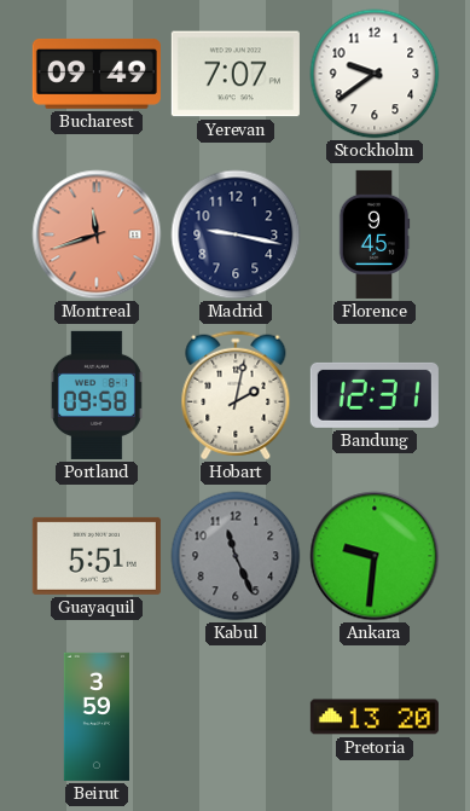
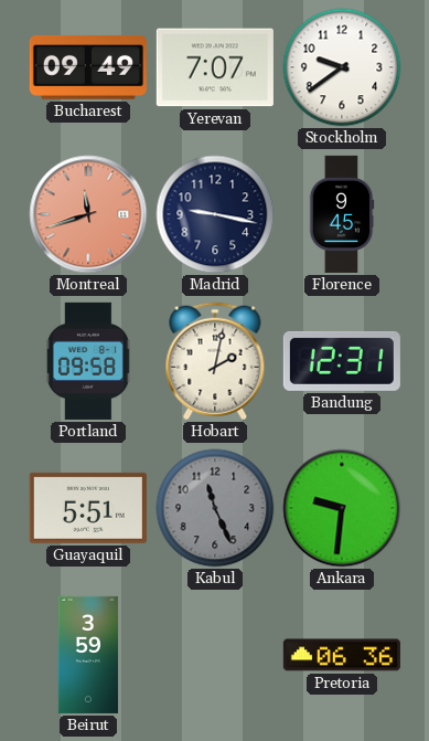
Pretoria: 13:20 -> 06:36 (342, 655)
